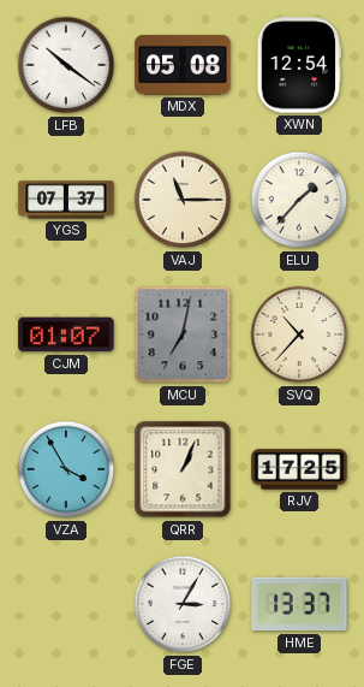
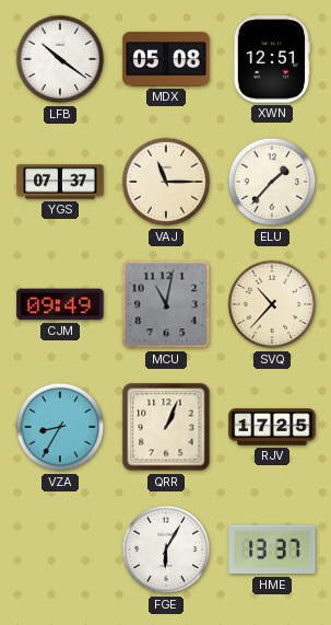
XWN: 12:54 -> 12:51 (272, 59)
CJM: 01:07 -> 09:49 (60, 304)
MCU: 7:02 -> 11:02 (166, 304)
VZA: 3:55 -> 8:35 (60, 427)
FGE: 3:05 -> 6:05 (166, 549)
